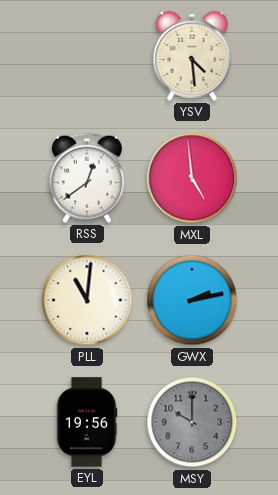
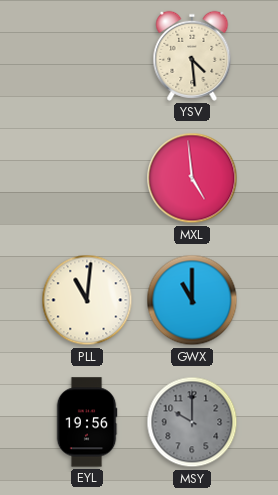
RSS: 12:39 -> none (87, 178)
GWX: 2:13 -> 11:00 (192, 300)
